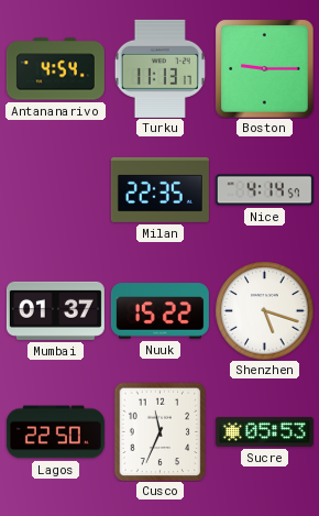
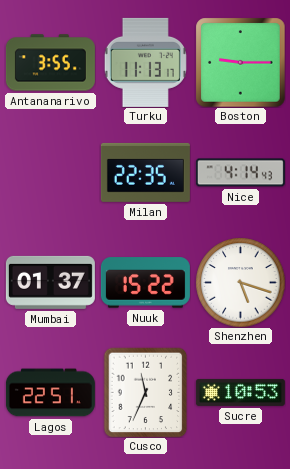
Antananarivo: 4:54 -> 3:55 (50, 63)
Nice: 4:14:57 -> 4:14:43 (240, 173)
Lagos: 22:50 -> 22:51 (50, 393)
Sucre: 05:53 -> 10:53 (240, 392)
